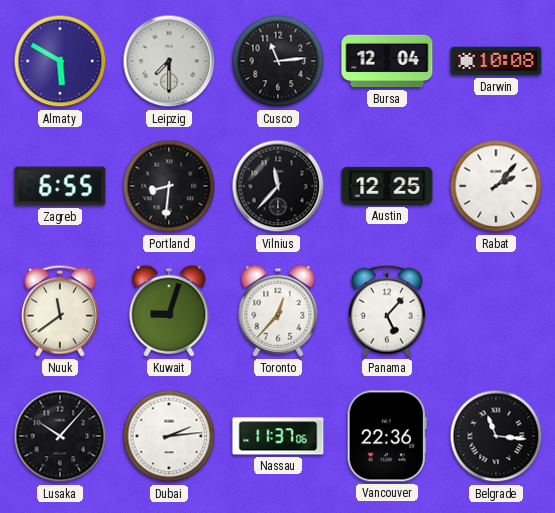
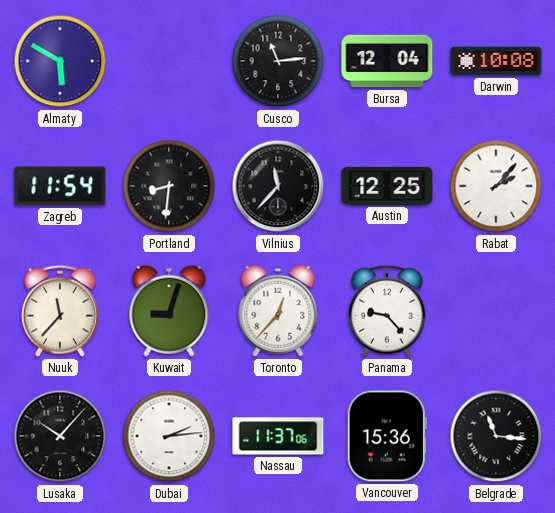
Leipzig: 7:30 -> none (169, 61)
Zagreb: 6:55 -> 11:54 (60, 186)
Nuuk: 11:39 -> 11:37 (60, 311)
Panama: 5:07 -> 9:23 (387, 311)
Vancouver: 22:36 -> 15:36 (387, 436)
